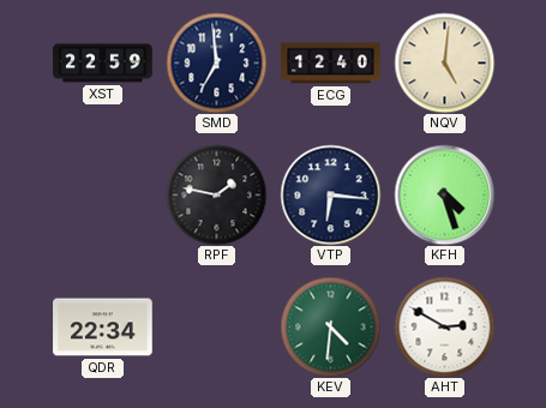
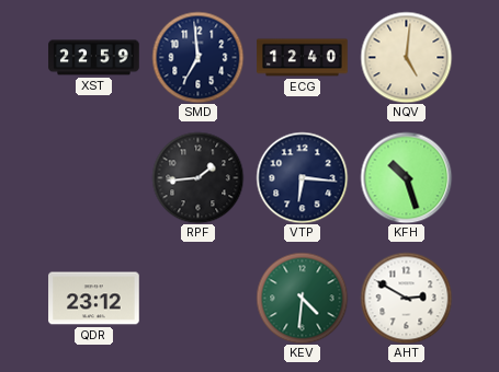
RPF: 1:47 -> 1:44 (197, 177)
KFH: 4:27 -> 10:27 (406, 177)
QDR: 22:34 -> 23:12 (94, 299)
